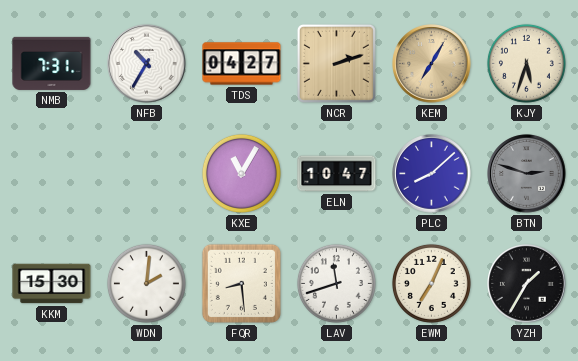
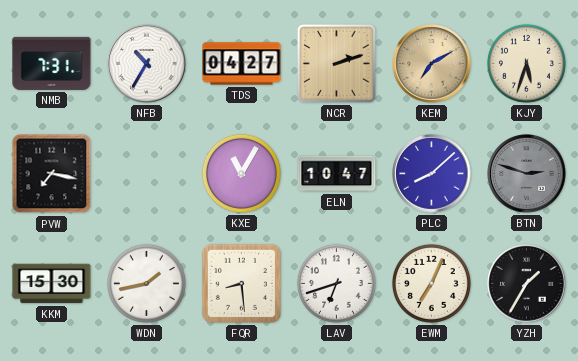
KEM: 7:05 -> 7:10 (432, 64)
PVW: none -> 7:17 (52, 174)
WDN: 2:01 -> 1:43 (146, 283)
LAV: 11:42 -> 6:42 (336, 283)
